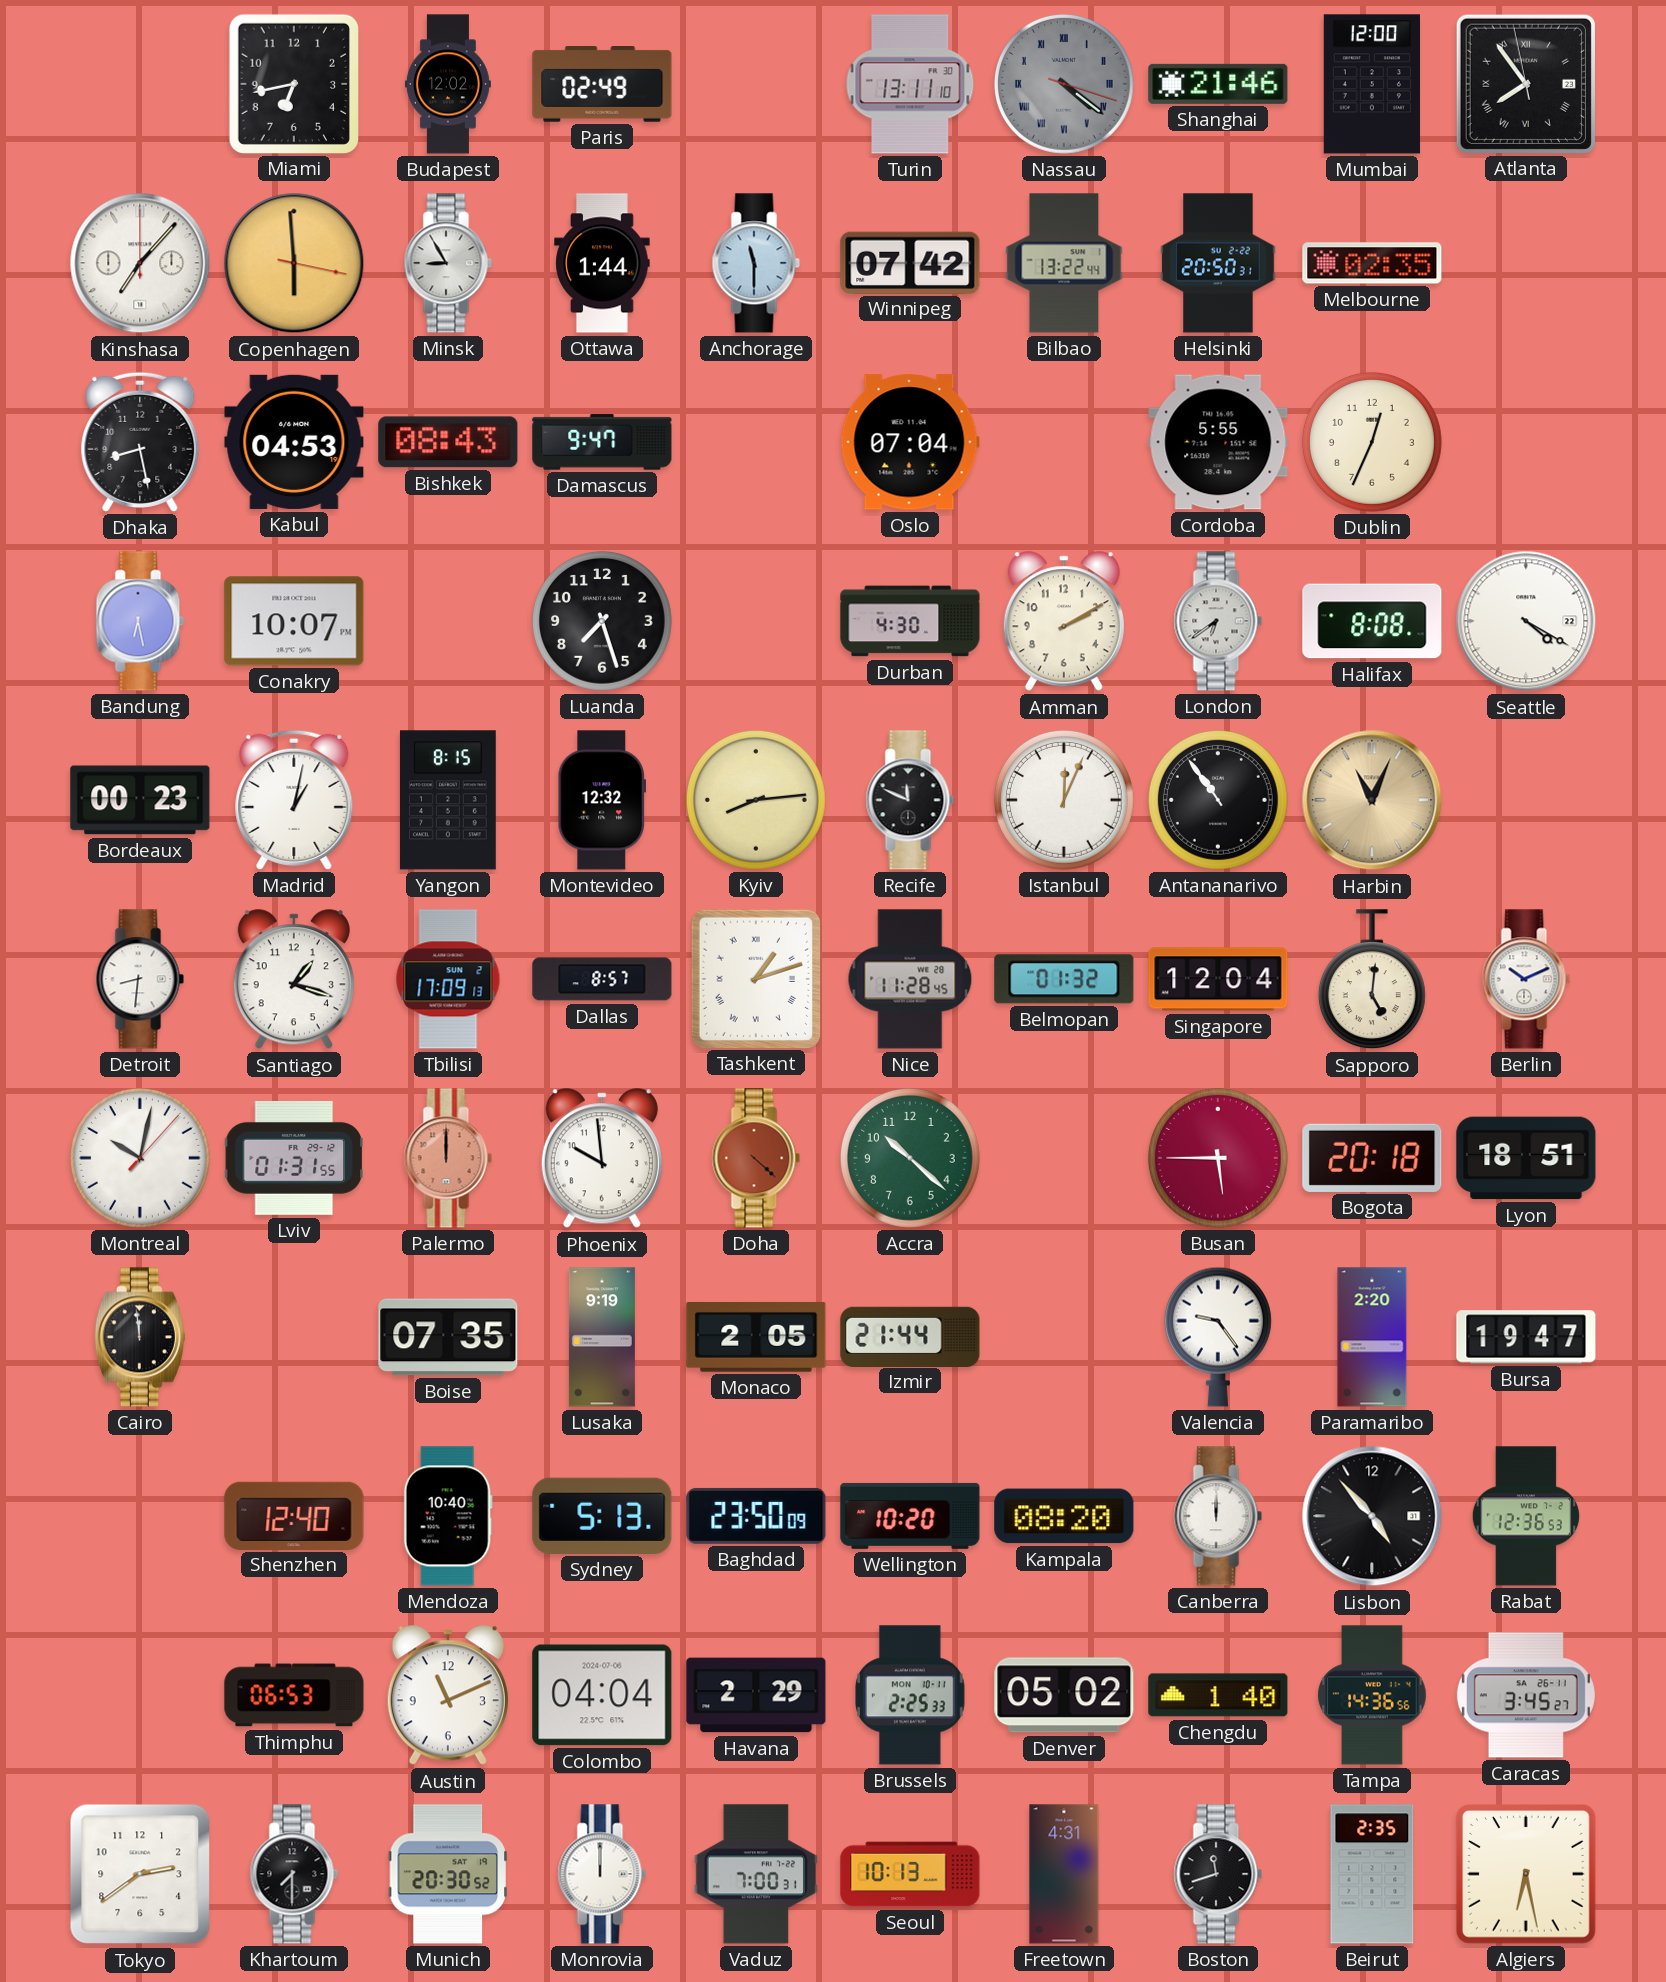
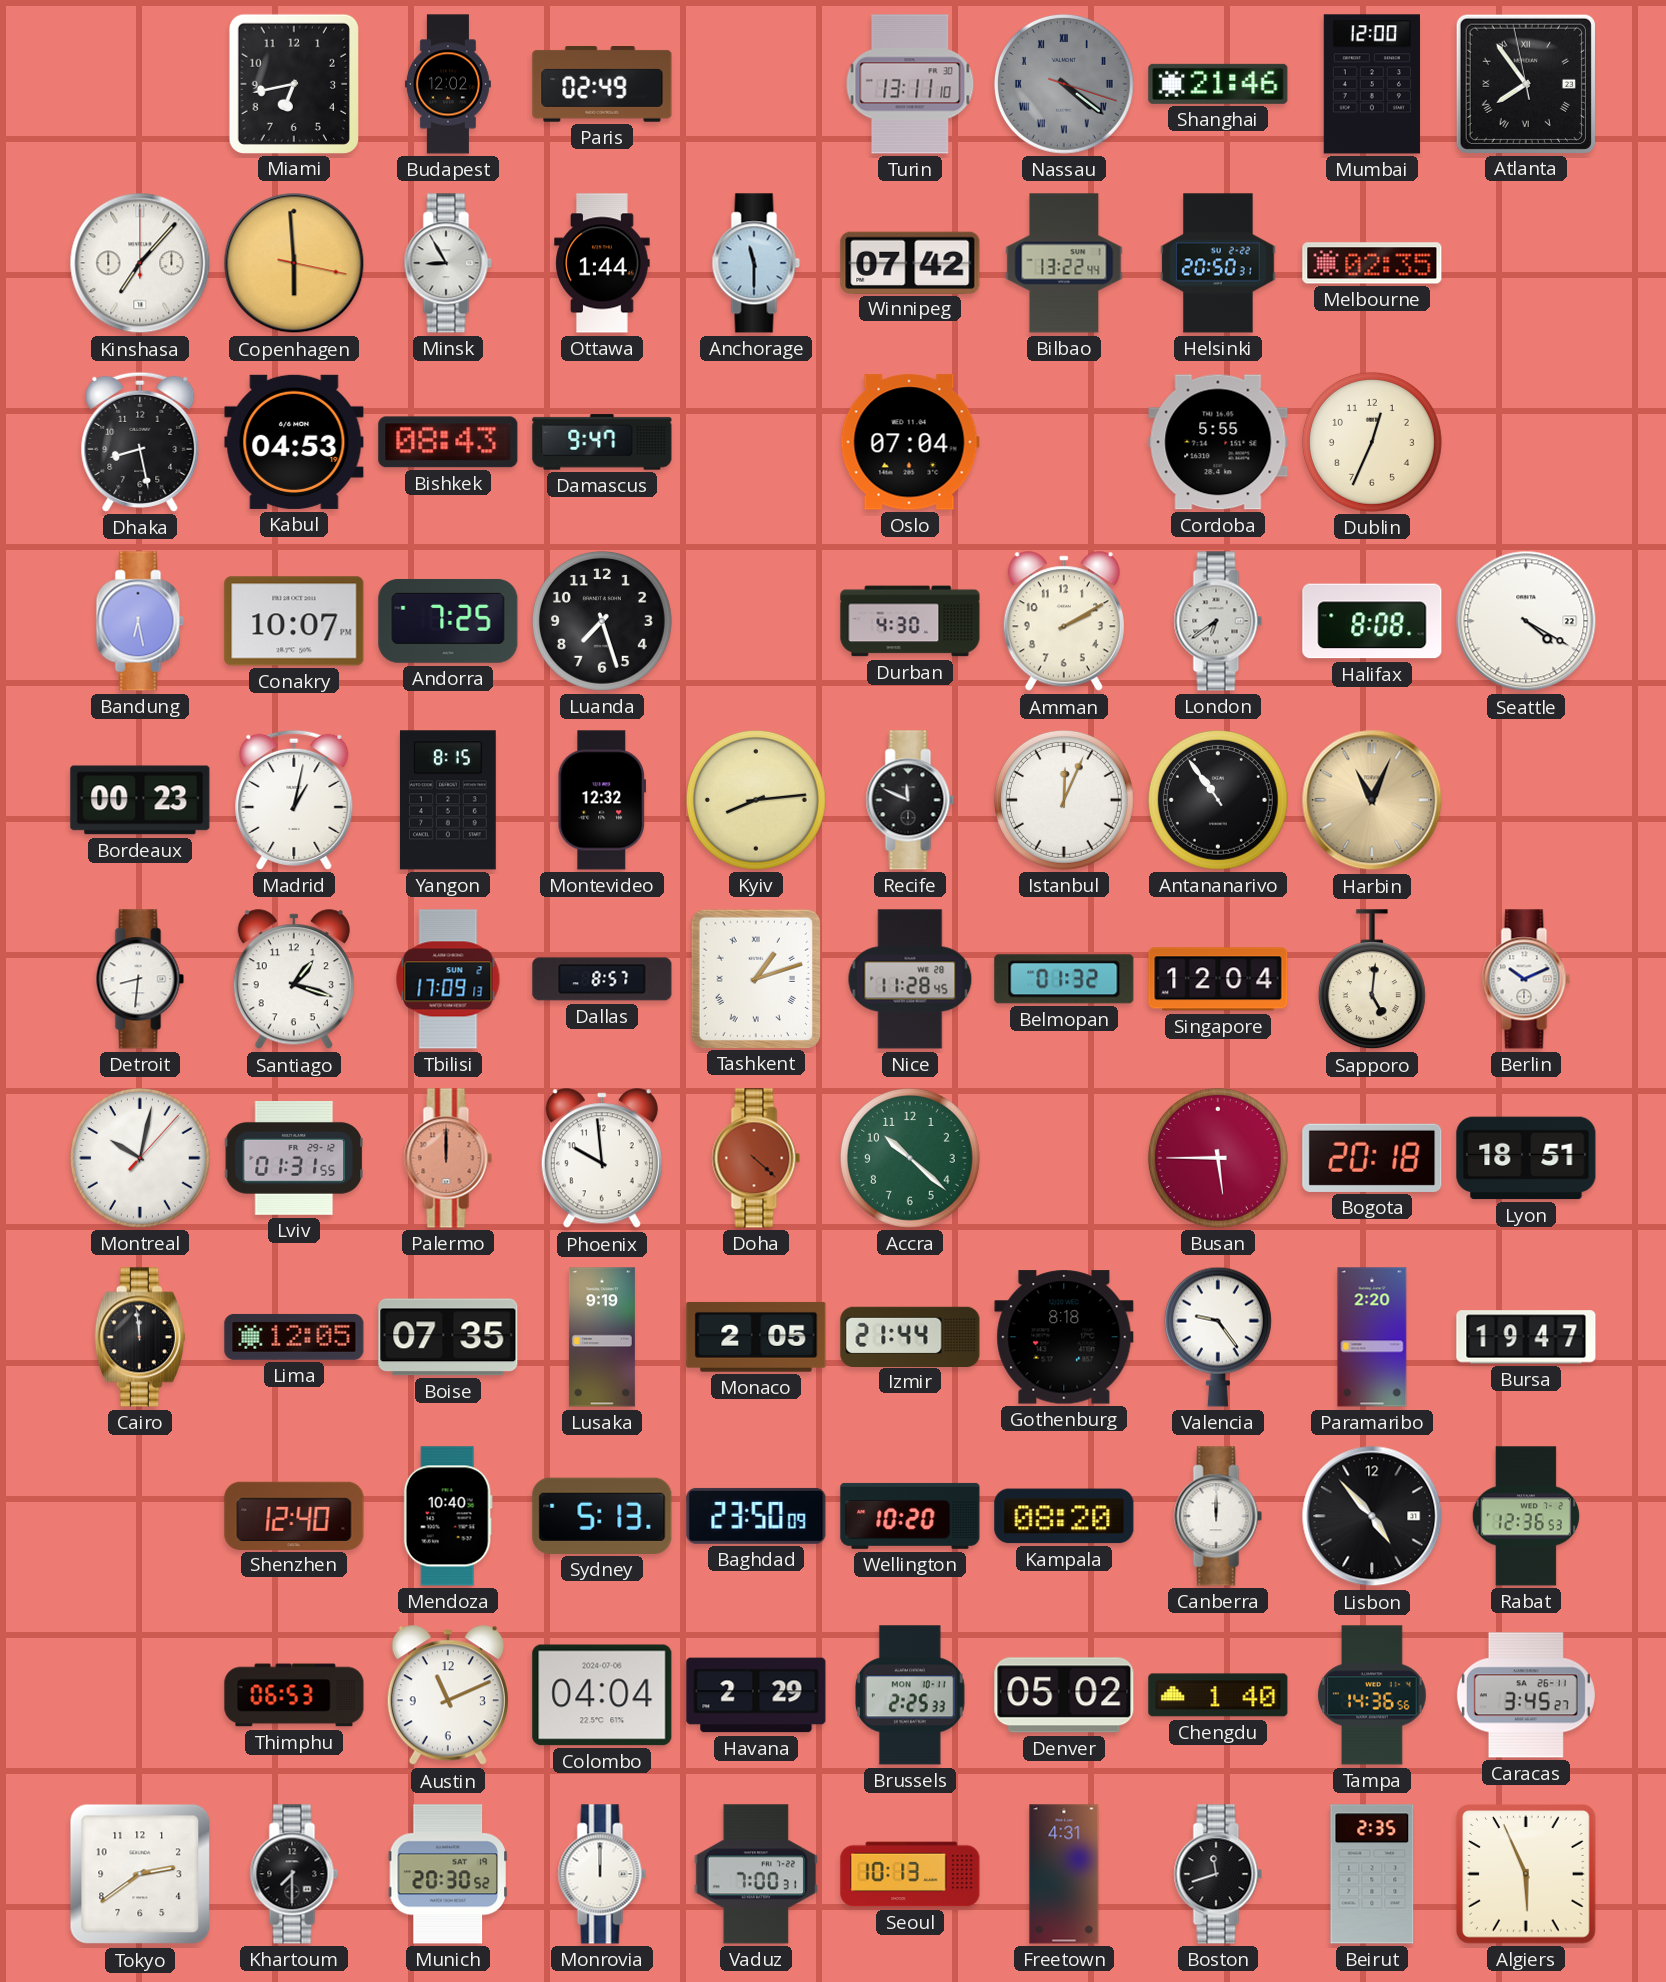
Andorra: none -> 7:25 (448, 621)
Lima: none -> 12:05 (294, 1337)
Gothenburg: none -> 8:18 (1064, 1337)
Algiers: 6:28 -> 5:56 (1527, 1875)
